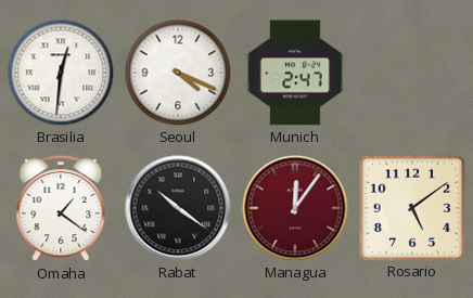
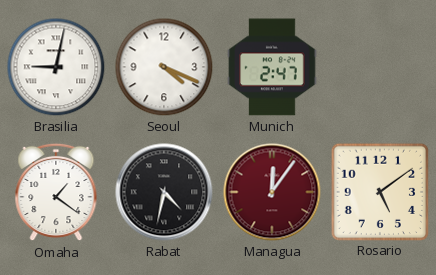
Brasilia: 12:31 -> 9:02 (56, 67)
Rabat: 10:21 -> 4:32 (164, 192)
